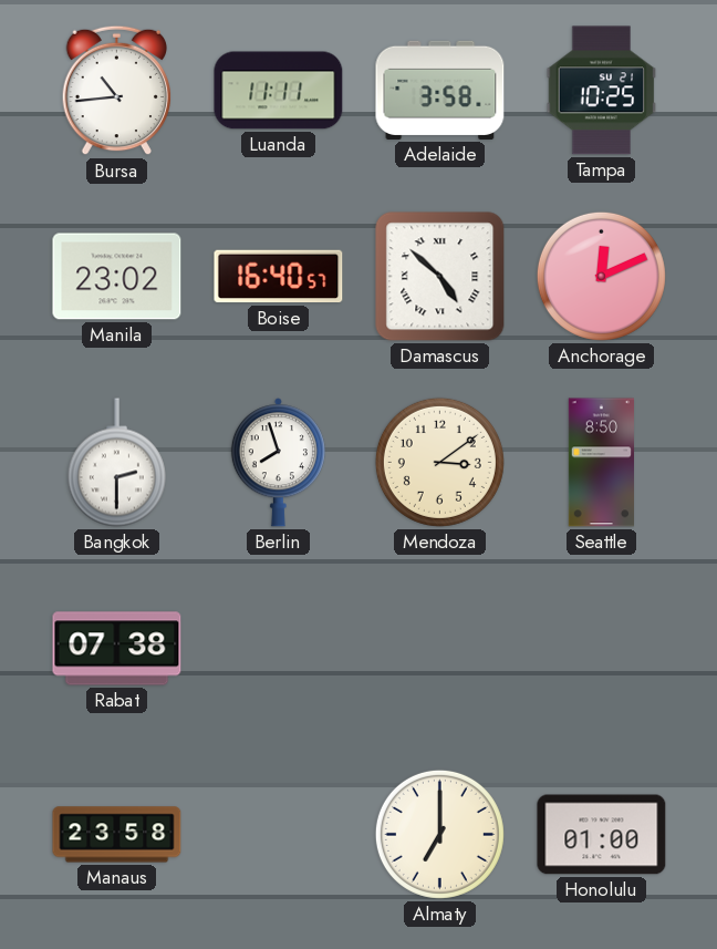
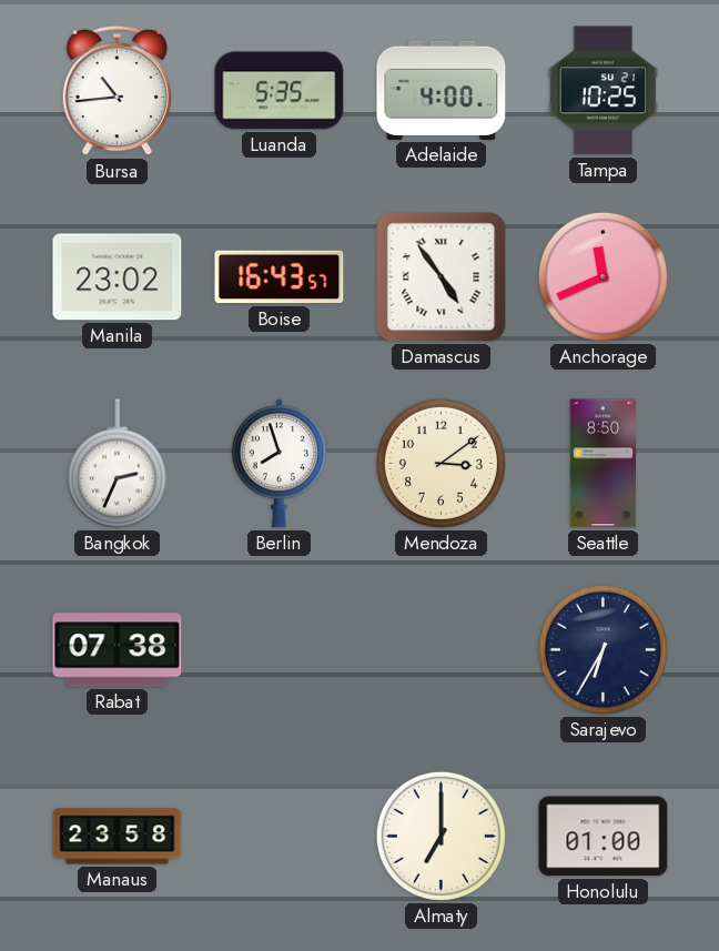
Luanda: 11:11 -> 5:35 (280, 91)
Adelaide: 3:58 -> 4:00 (442, 90)
Boise: 16:40 -> 16:43 (280, 277)
Damascus: 4:52 -> 4:54 (442, 277)
Anchorage: 12:11 -> 11:41 (602, 276)
Bangkok: 2:30 -> 2:34 (117, 464)
Sarajevo: none -> 6:35 (602, 649)
